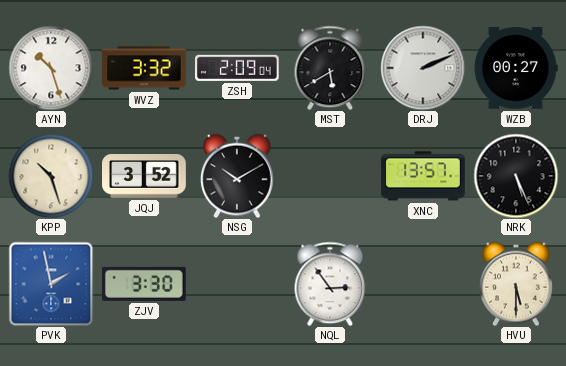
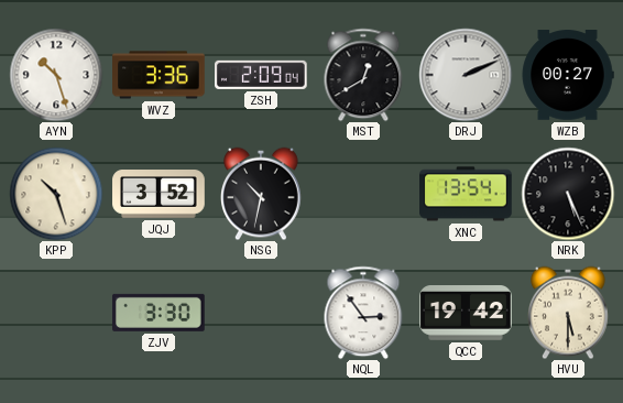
WVZ: 3:32 -> 3:36 (159, 75)
MST: 5:40 -> 12:40 (363, 75)
NSG: 10:10 -> 10:32 (262, 194)
XNC: 13:57 -> 13:54 (466, 194)
PVK: 1:58 -> none (51, 284)
QCC: none -> 19:42 (466, 314)
